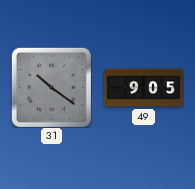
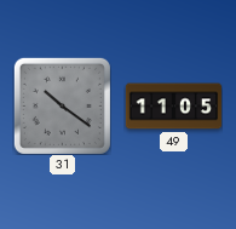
49: 9:05 -> 11:05 (173, 107)
